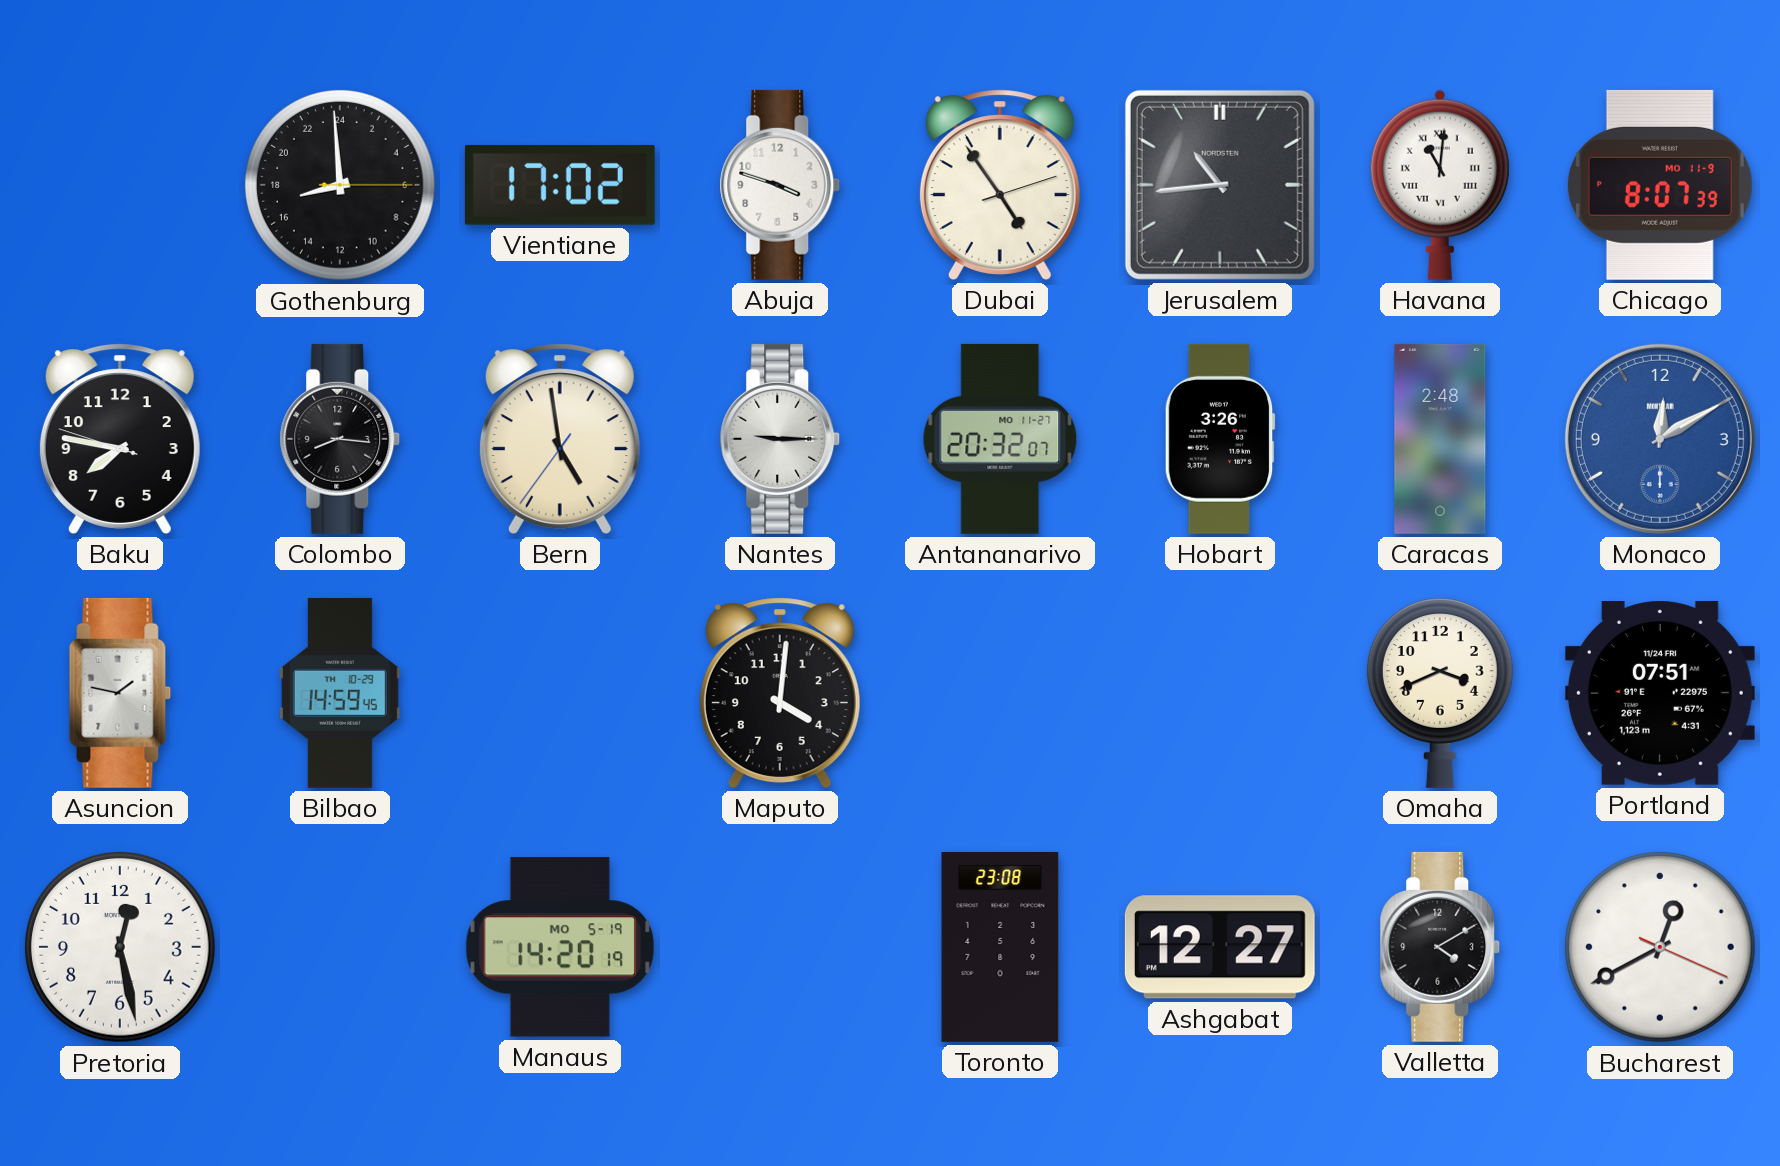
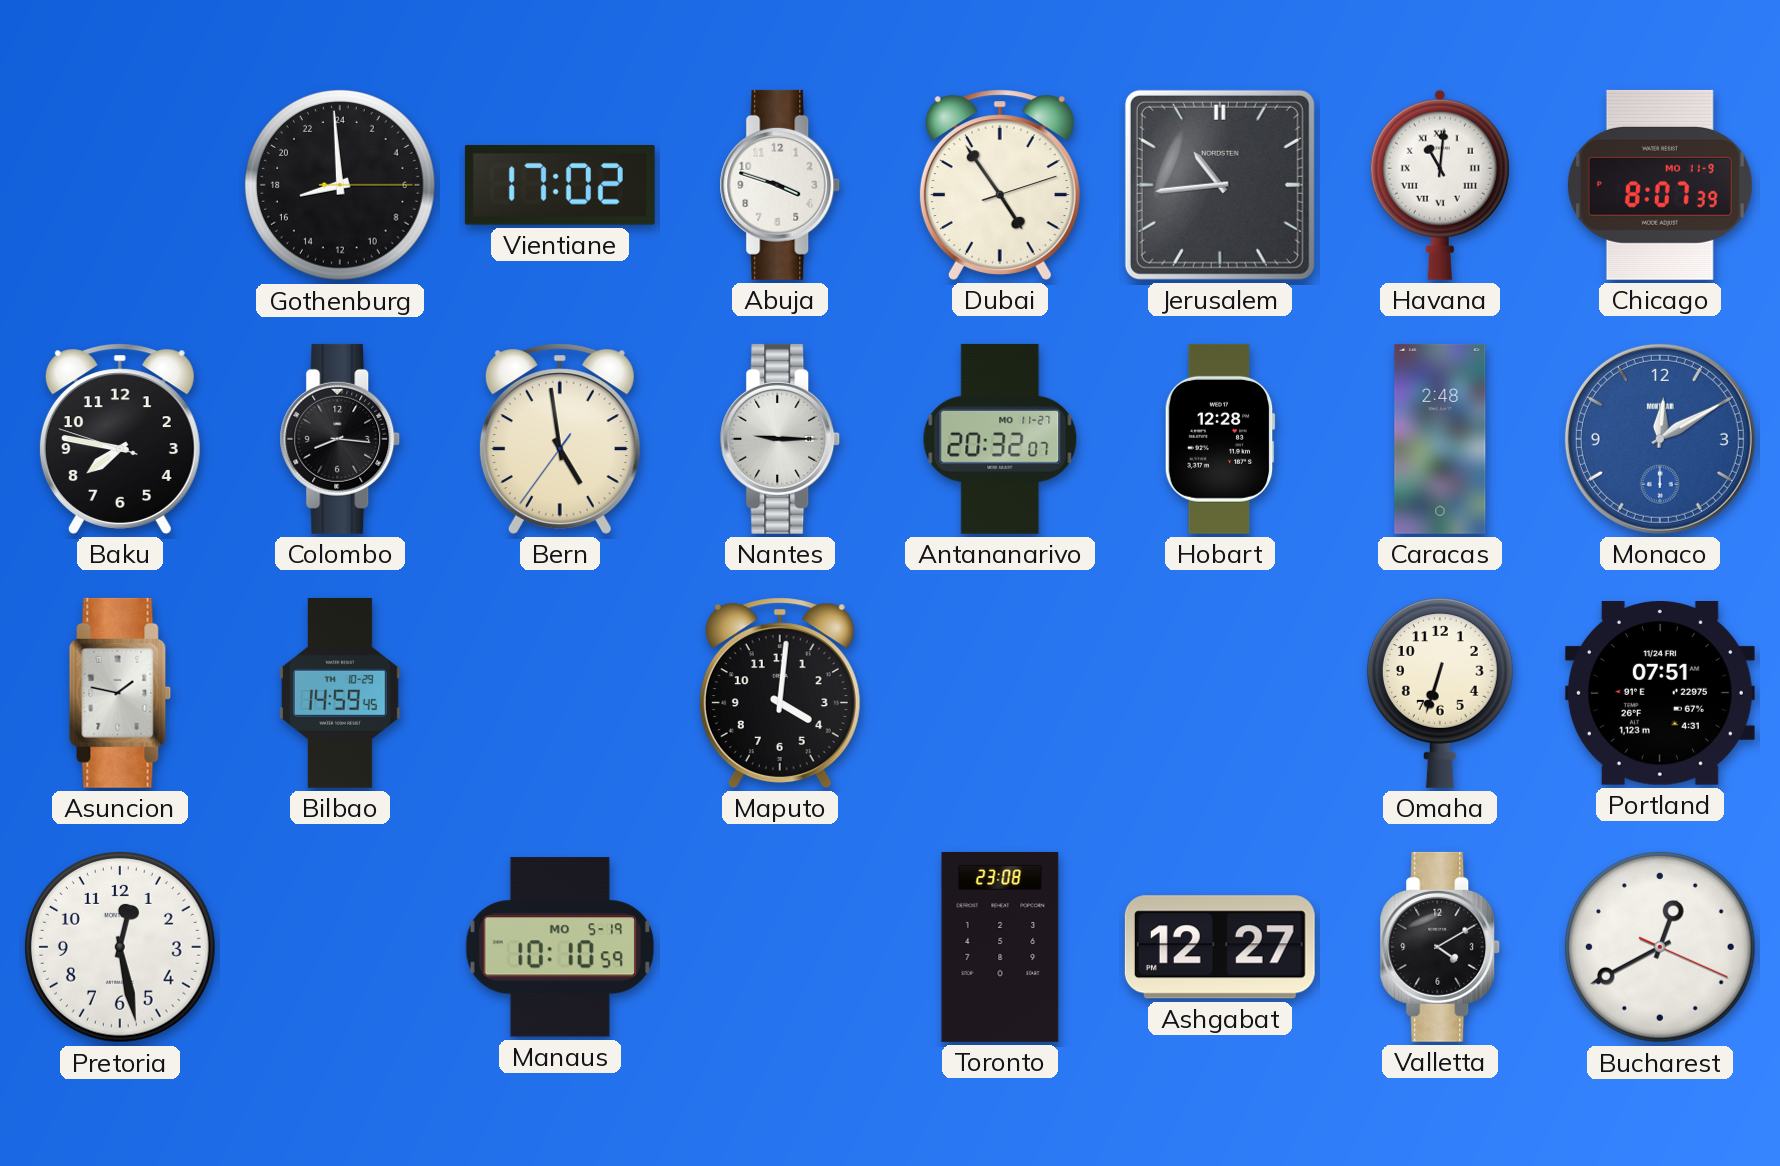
Hobart: 3:26 -> 12:28 (1220, 439)
Omaha: 3:41 -> 6:33 (1440, 693)
Manaus: 14:20 -> 10:10 (560, 947)
